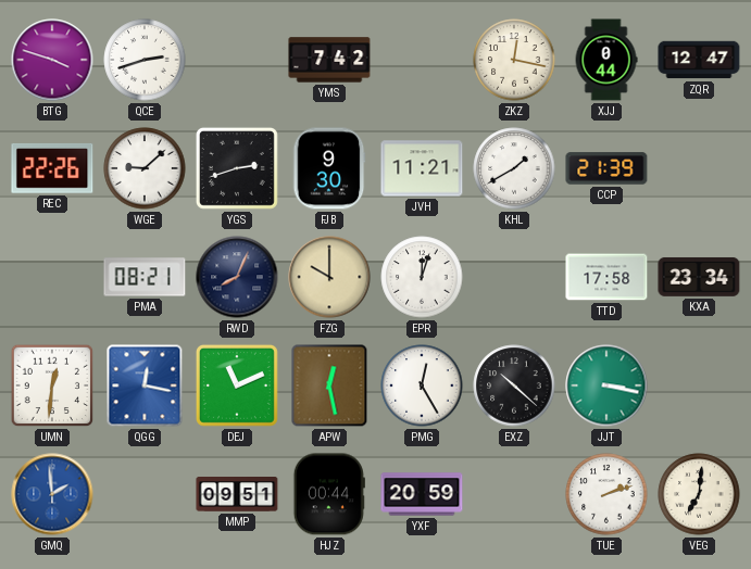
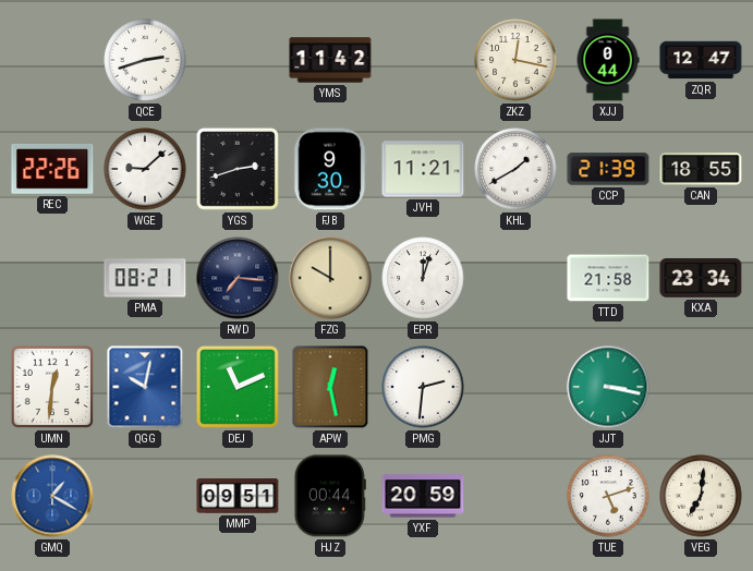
BTG: 3:48 -> none (52, 60)
YMS: 7:42 -> 11:42 (330, 60)
CAN: none -> 18:55 (701, 169)
RWD: 8:04 -> 7:16 (238, 278)
TTD: 17:58 -> 21:58 (608, 278)
QGG: 12:17 -> 10:02 (145, 387)
PMG: 12:25 -> 2:31 (423, 387)
EXZ: 10:22 -> none (514, 385)
GMQ: 1:59 -> 1:20 (52, 496)
TUE: 2:12 -> 5:12 (608, 496)
